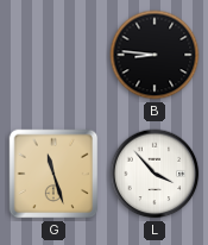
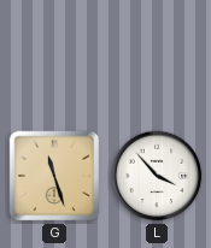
B: 8:46 -> none (155, 55)
